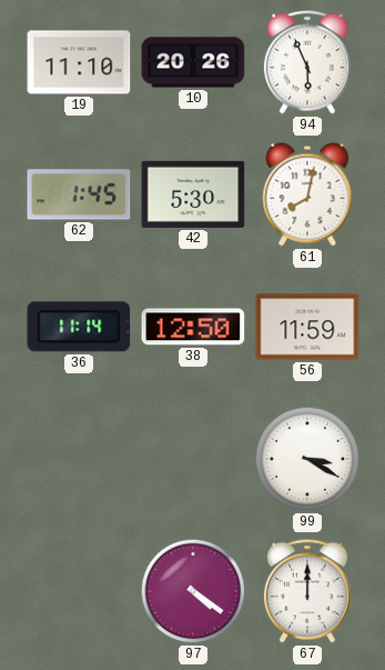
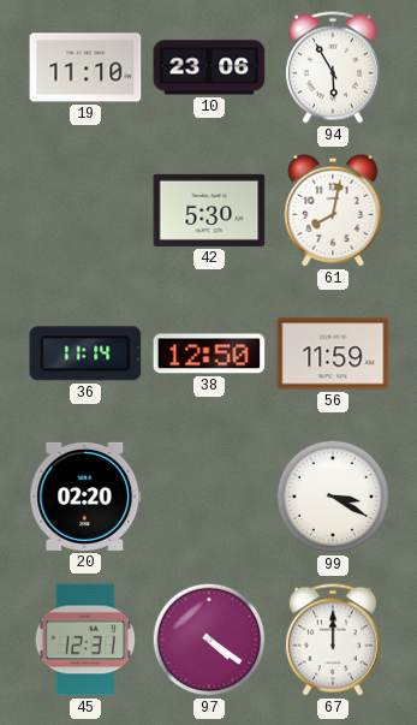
10: 20:26 -> 23:06 (209, 67)
94: 5:56 -> 5:55 (333, 67)
62: 1:45 -> none (79, 194)
20: none -> 02:20 (85, 497)
45: none -> 12:31 (85, 640)
